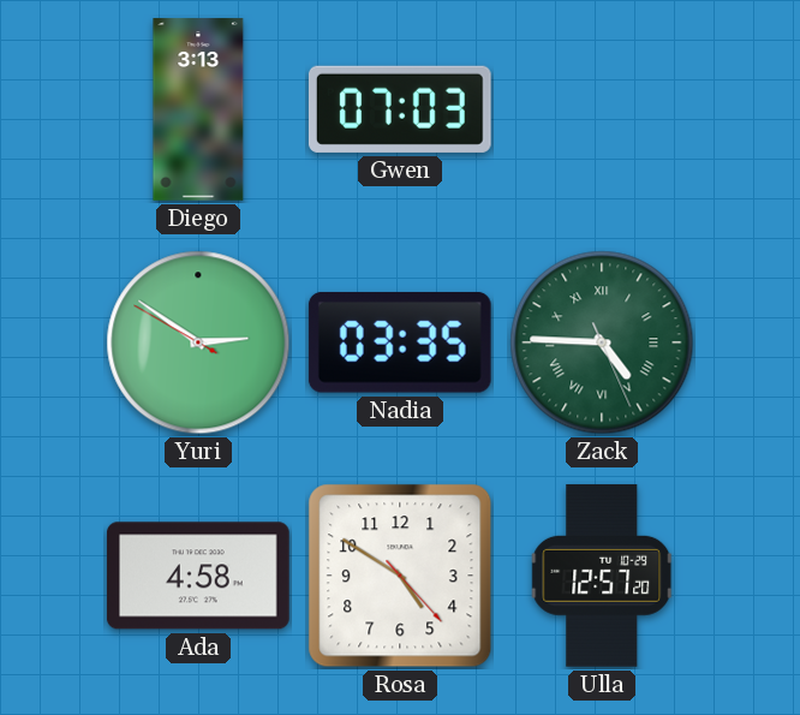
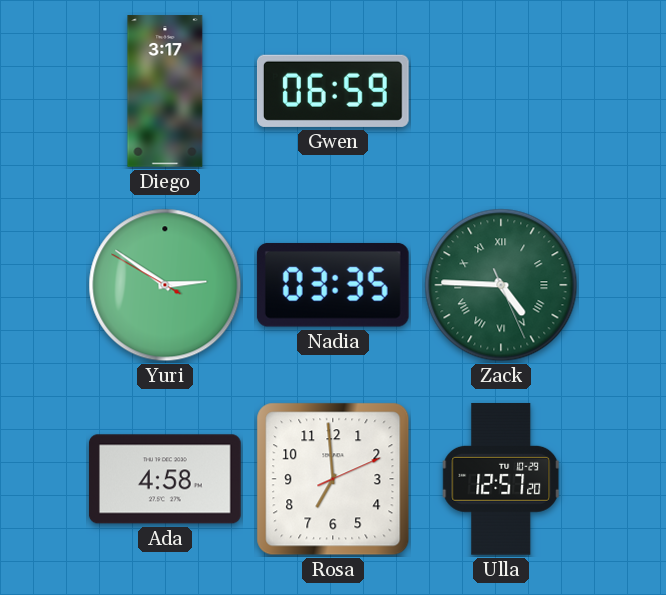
Diego: 3:13 -> 3:17 (165, 91)
Gwen: 07:03 -> 06:59 (333, 91)
Rosa: 4:50 -> 6:59 (333, 479)
